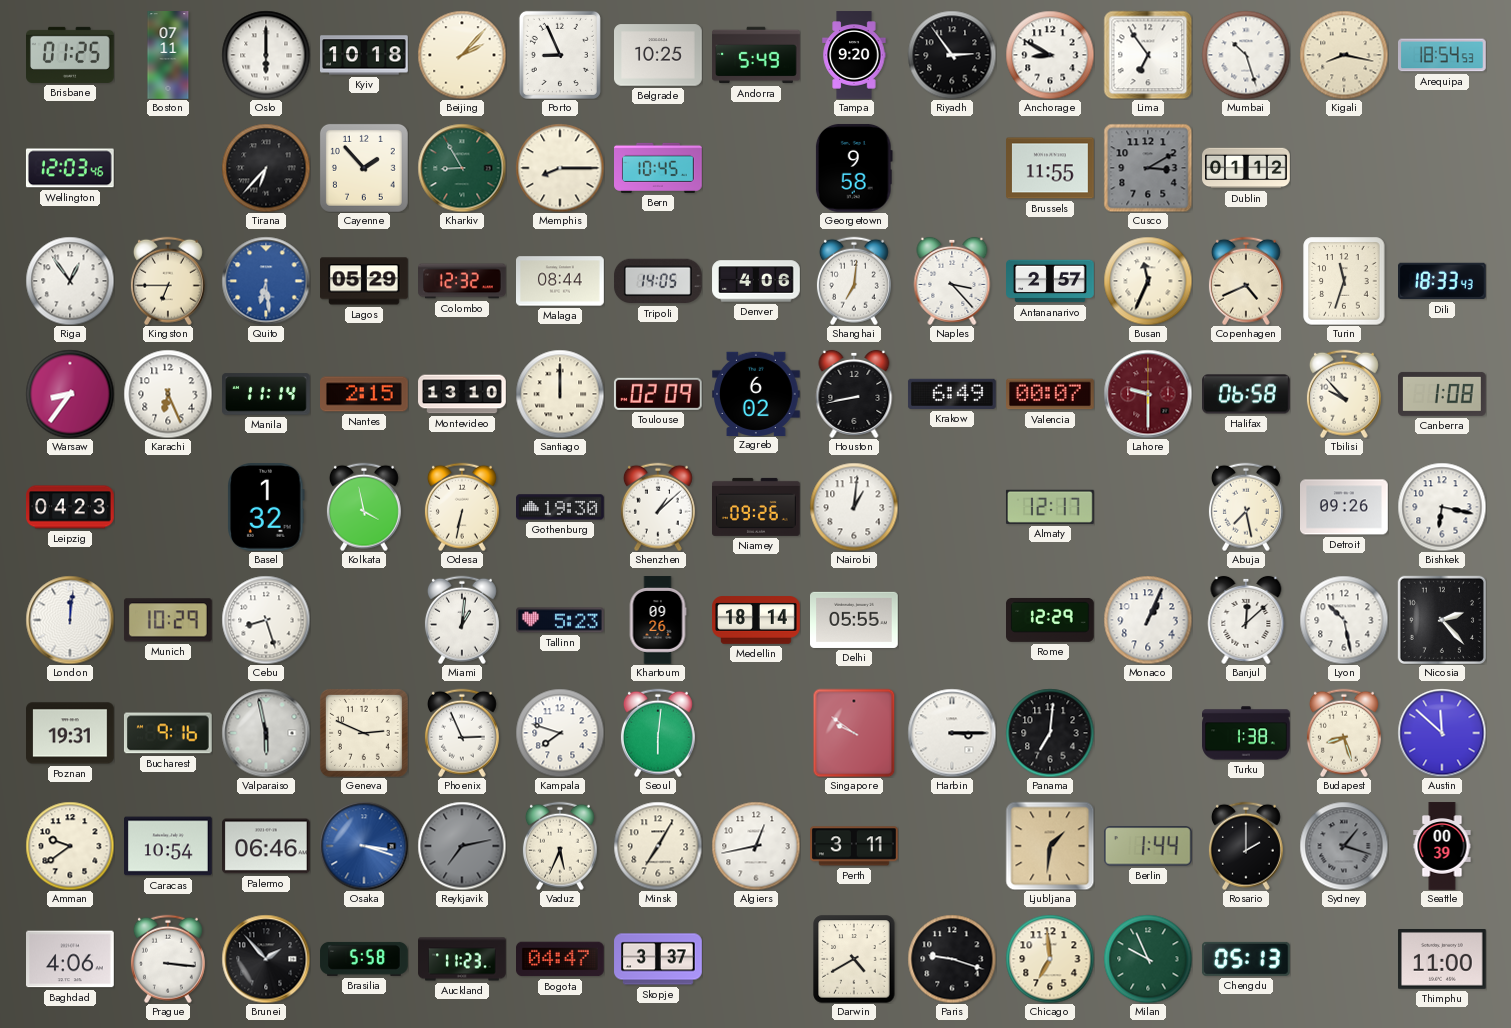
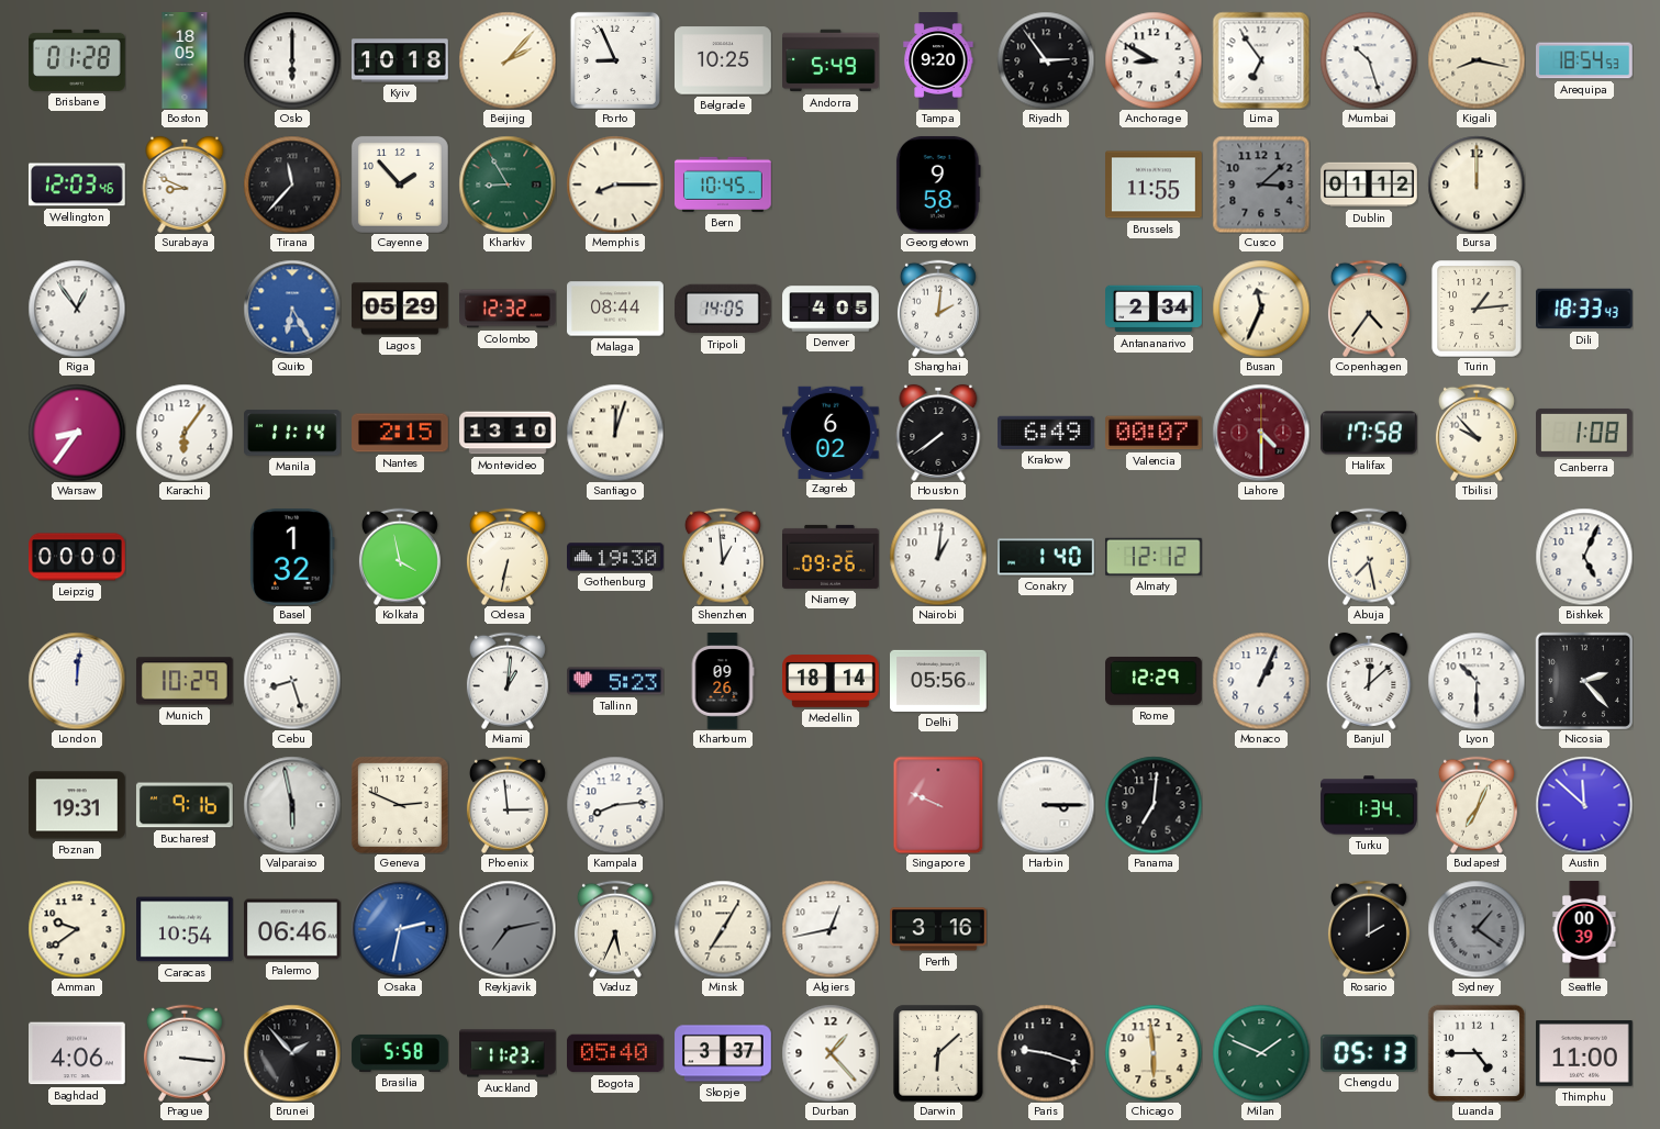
Brisbane: 01:25 -> 01:28 (78, 60)
Boston: 07:11 -> 18:05 (185, 60)
Surabaya: none -> 8:49 (185, 185)
Tirana: 6:37 -> 11:37 (292, 185)
Cusco: 3:10 -> 3:08 (1261, 185)
Bursa: none -> 12:00 (1477, 185)
Kingston: 6:45 -> none (168, 281)
Quito: 6:29 -> 6:25 (292, 309)
Denver: 4:06 -> 4:05 (831, 309)
Shanghai: 7:01 -> 2:01 (938, 309)
Naples: 3:23 -> none (952, 281)
Antananarivo: 2:57 -> 2:34 (1154, 309)
Copenhagen: 4:41 -> 4:36 (1369, 309)
Turin: 11:33 -> 1:14 (1477, 309)
Karachi: 6:26 -> 6:06 (185, 433)
Santiago: 12:00 -> 12:03 (615, 433)
Toulouse: 02:09 -> none (658, 394)
Houston: 8:43 -> 7:39 (938, 433)
Lahore: 9:30 -> 4:30 (1261, 433)
Halifax: 06:58 -> 17:58 (1370, 433)
Leipzig: 04:23 -> 00:00 (77, 557)
Shenzhen: 1:08 -> 12:59 (723, 557)
Conakry: none -> 1:40 (1046, 557)
Almaty: 12:17 -> 12:12 (1154, 557)
Detroit: 09:26 -> none (1345, 507)
Bishkek: 6:17 -> 5:04 (1584, 557)
Delhi: 05:55 -> 05:56 (939, 681)
Lyon: 10:28 -> 10:30 (1477, 681)
Phoenix: 2:56 -> 2:59 (508, 805)
Kampala: 7:48 -> 8:14 (615, 805)
Seoul: 6:01 -> none (658, 733)
Singapore: 9:51 -> 9:49 (938, 805)
Turku: 1:38 -> 1:34 (1369, 805)
Budapest: 8:27 -> 7:04 (1477, 805)
Osaka: 3:18 -> 2:32 (400, 929)
Perth: 3:11 -> 3:16 (939, 929)
Ljubljana: 1:31 -> none (1050, 846)
Berlin: 1:44 -> none (1148, 846)
Sydney: 1:18 -> 1:21 (1477, 929)
Bogota: 04:47 -> 05:40 (616, 1053)
Durban: none -> 1:23 (831, 1053)
Darwin: 4:40 -> 6:08 (938, 1053)
Chicago: 6:59 -> 5:59 (1154, 1053)
Milan: 9:56 -> 1:49 (1261, 1053)
Luanda: none -> 4:45 (1477, 1053)
